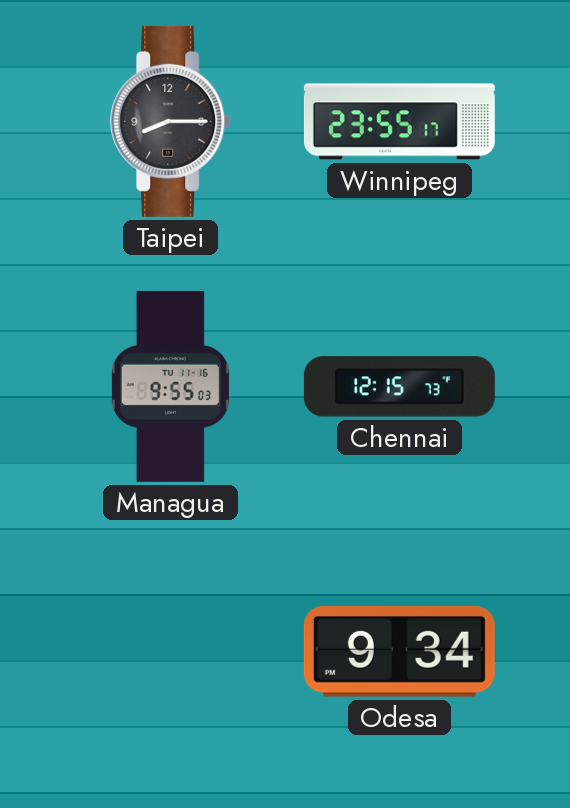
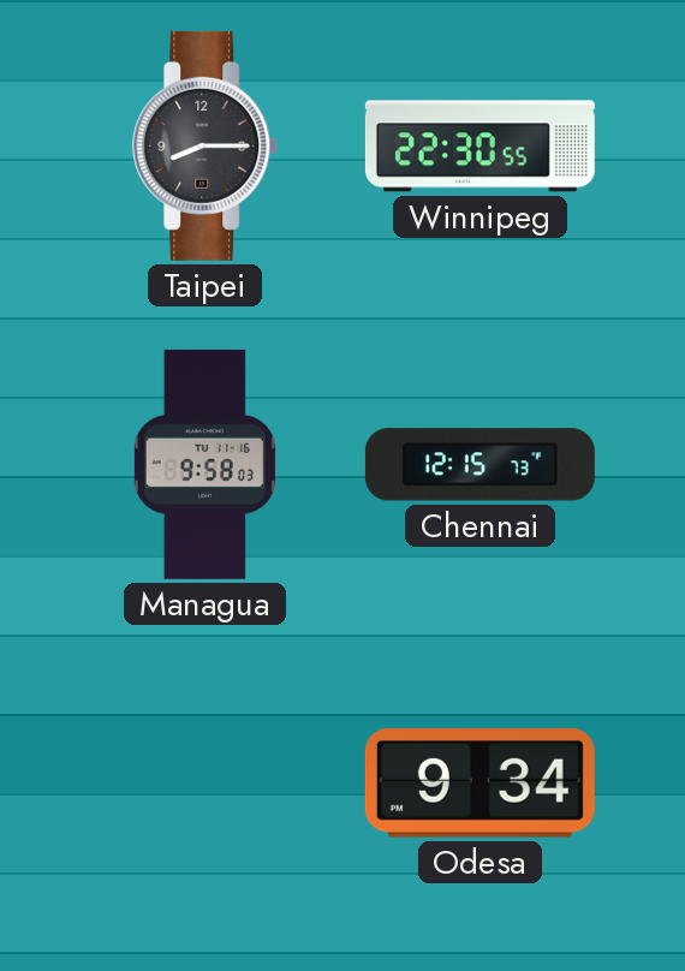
Winnipeg: 23:55 -> 22:30 (479, 147)
Managua: 9:55 -> 9:58 (204, 464)
